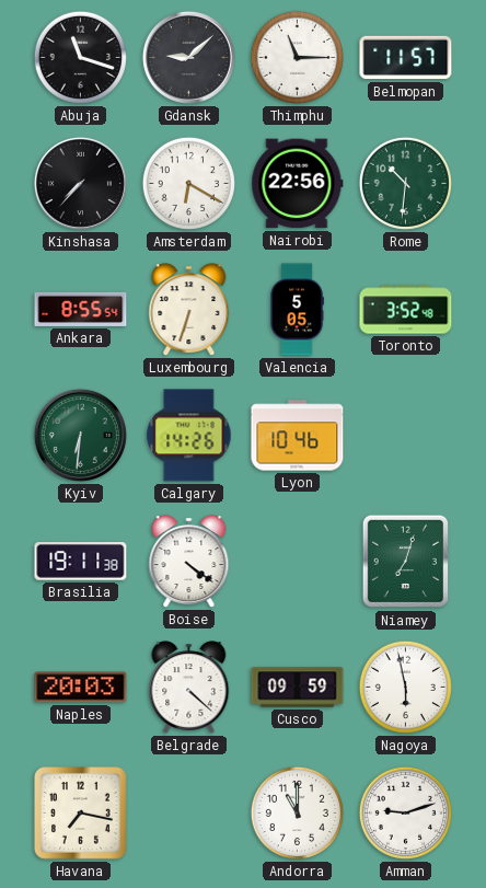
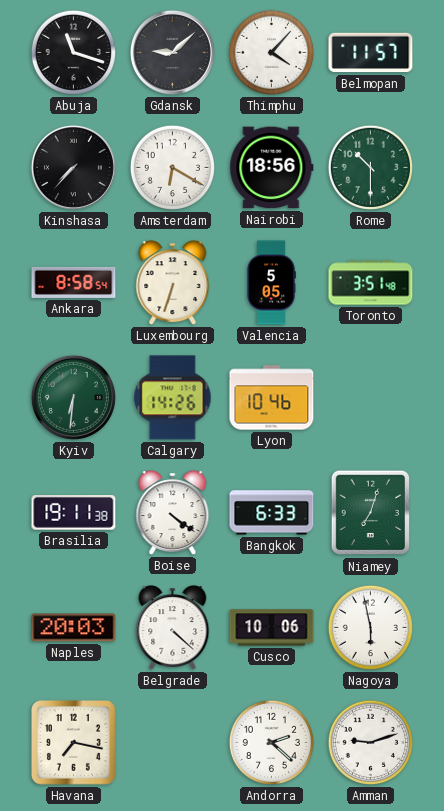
Thimphu: 11:15 -> 4:07 (271, 52)
Nairobi: 22:56 -> 18:56 (272, 168)
Rome: 10:31 -> 10:30 (370, 167)
Ankara: 8:55 -> 8:58 (74, 282)
Toronto: 3:52 -> 3:51 (371, 283)
Bangkok: none -> 6:33 (272, 513)
Cusco: 09:59 -> 10:06 (272, 628)
Andorra: 11:00 -> 2:22 (271, 742)
